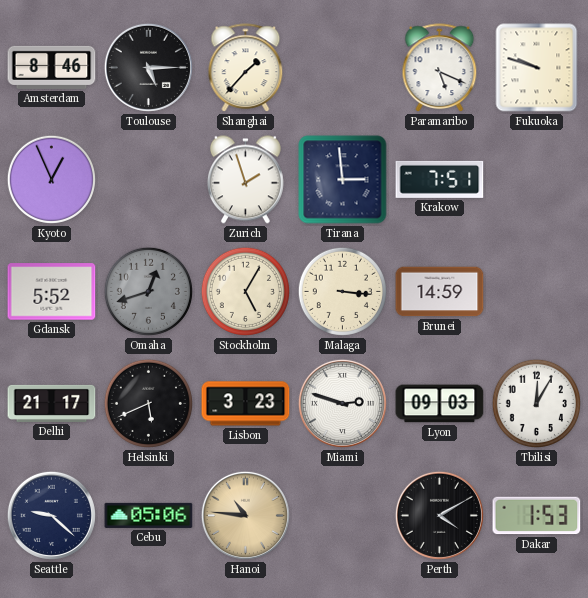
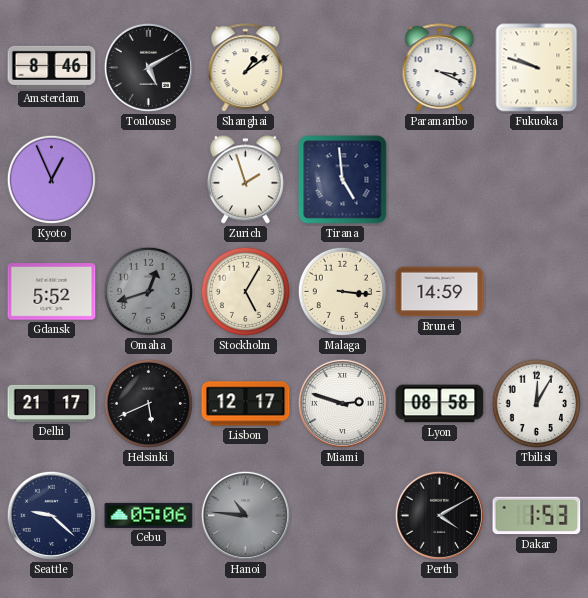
Toulouse: 5:15 -> 5:10 (148, 67)
Shanghai: 1:37 -> 1:09 (246, 68)
Paramaribo: 5:19 -> 3:19 (440, 68)
Tirana: 2:59 -> 4:59 (343, 180)
Krakow: 7:51 -> none (440, 179)
Lisbon: 3:23 -> 12:17 (246, 404)
Lyon: 09:03 -> 08:58 (440, 404)
Hanoi dial: champagne -> grey (245, 515)
